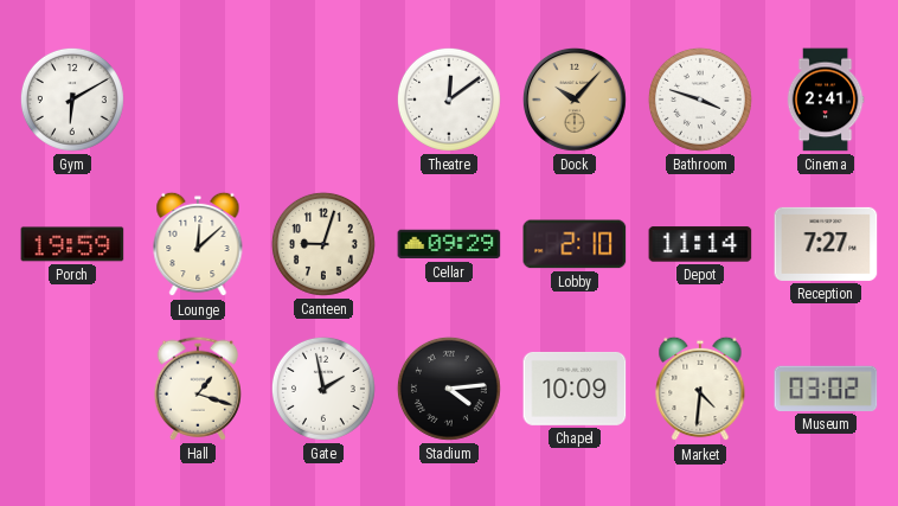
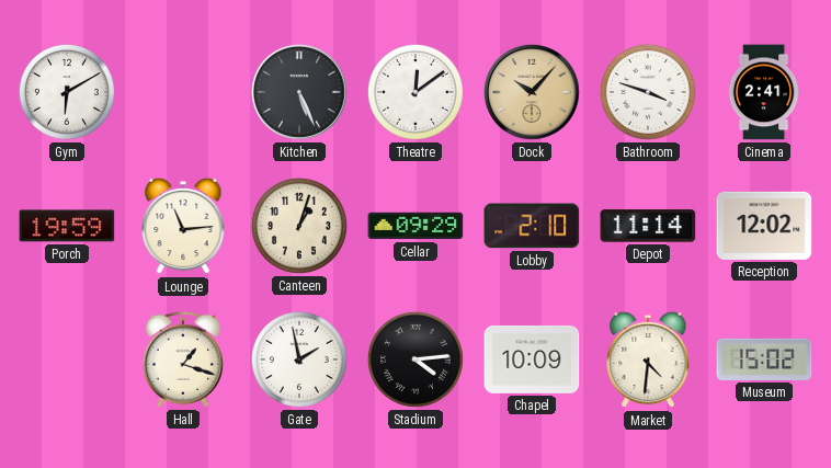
Kitchen: none -> 5:26 (299, 92)
Lounge: 12:08 -> 11:14 (183, 226)
Canteen: 9:03 -> 1:03 (299, 226)
Reception: 7:27 -> 12:02 (764, 226)
Museum: 03:02 -> 15:02 (764, 359)
